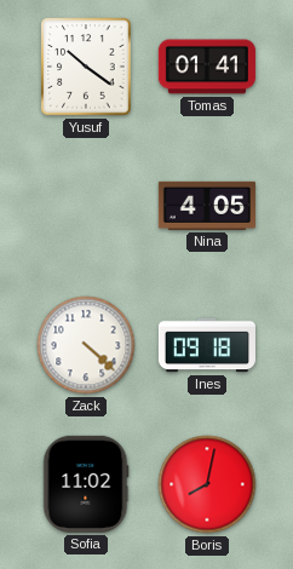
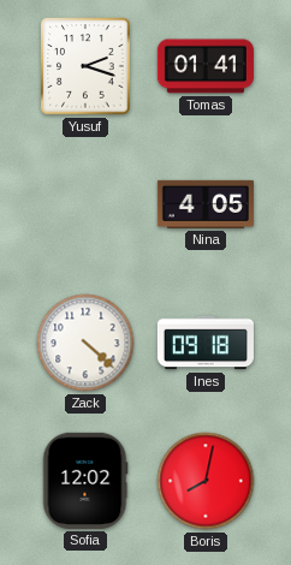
Yusuf: 10:21 -> 2:18 (85, 66)
Sofia: 11:02 -> 12:02 (85, 481)
